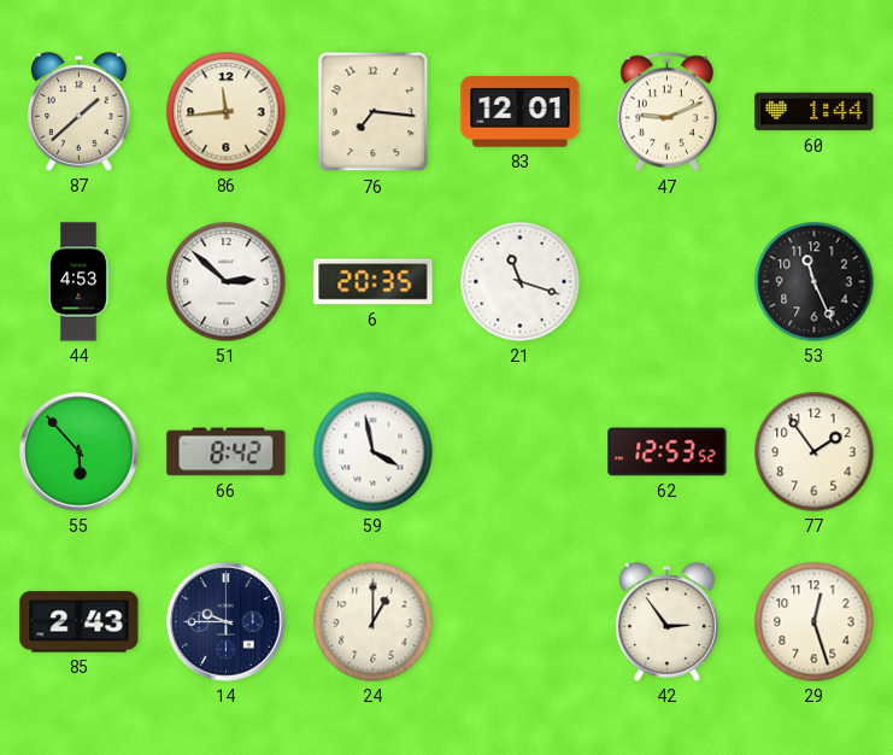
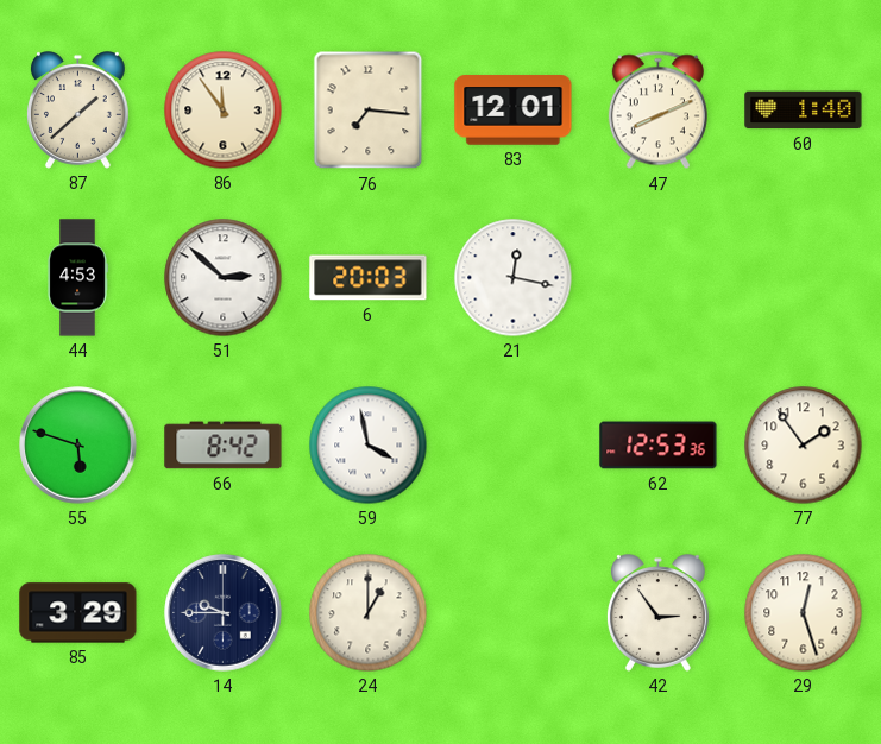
86: 11:44 -> 11:54 (224, 111)
47: 9:11 -> 8:11 (657, 111)
60: 1:44 -> 1:40 (804, 111)
6: 20:35 -> 20:03 (369, 278)
21: 11:18 -> 12:17 (514, 278)
53: 11:26 -> none (815, 282)
55: 5:53 -> 5:48 (78, 446)
62: 12:53:52 -> 12:53:36 (659, 446)
85: 2:43 -> 3:29 (78, 613)
